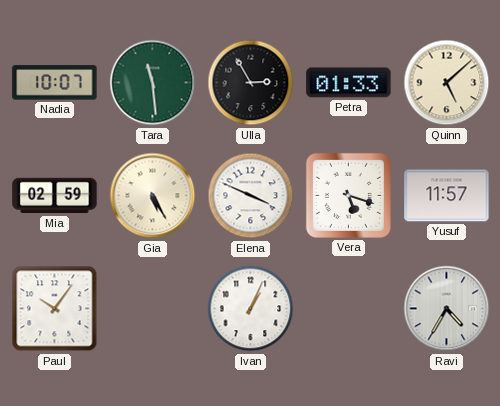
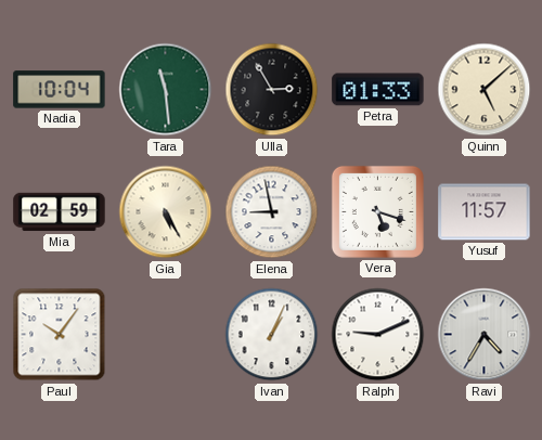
Nadia: 10:07 -> 10:04 (60, 90)
Elena: 3:49 -> 8:58 (272, 212)
Ralph: none -> 9:11 (378, 335)
